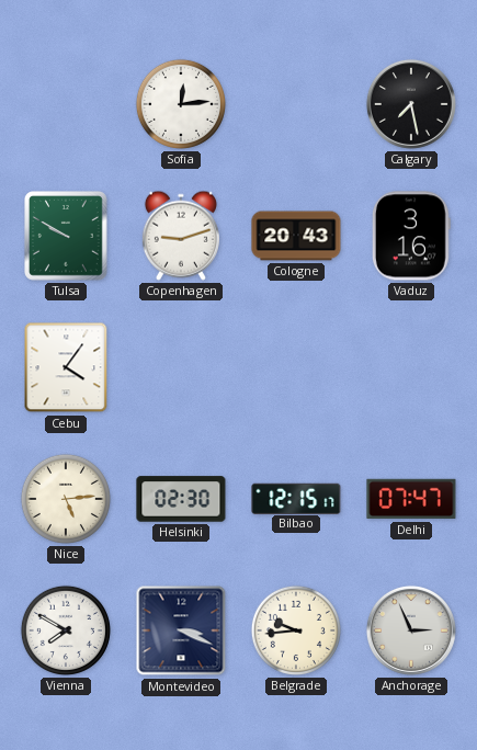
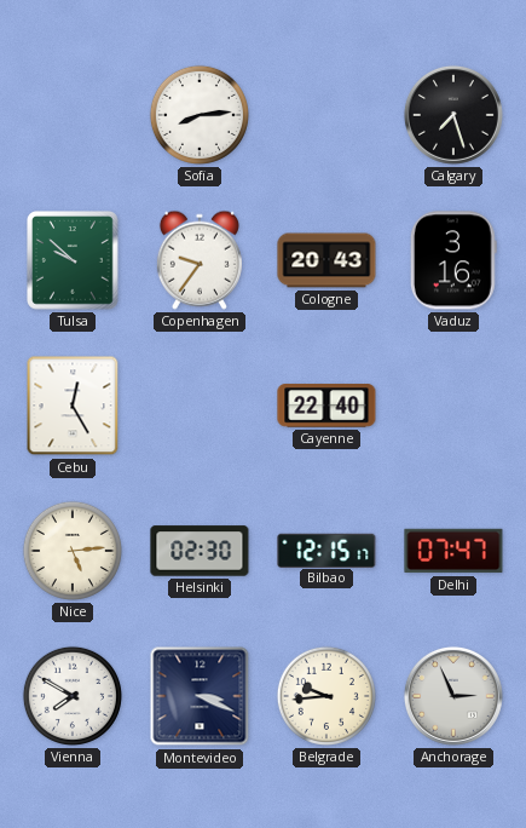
Sofia: 12:14 -> 8:14 (200, 115)
Calgary: 7:28 -> 7:27 (453, 115)
Tulsa: 9:50 -> 9:52 (74, 261)
Copenhagen: 9:12 -> 9:36 (200, 260)
Cebu: 4:06 -> 12:25 (73, 406)
Cayenne: none -> 22:40 (326, 406)
